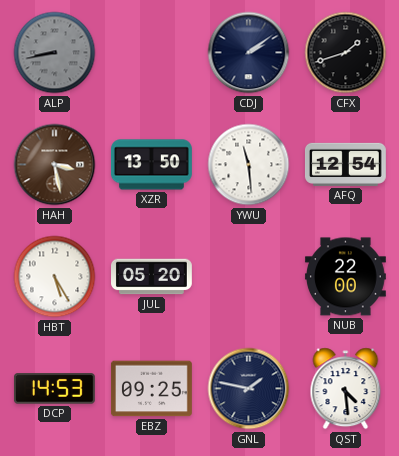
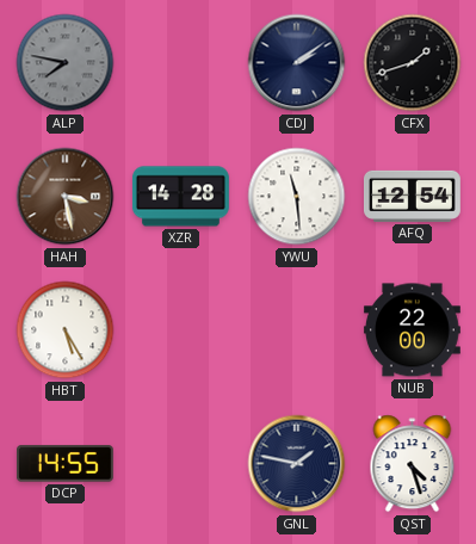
ALP: 8:43 -> 7:47 (66, 63)
XZR: 13:50 -> 14:28 (181, 197)
JUL: 05:20 -> none (152, 277)
DCP: 14:53 -> 14:55 (64, 464)
EBZ: 09:25 -> none (151, 389)
QST: 4:29 -> 4:27 (413, 464)
